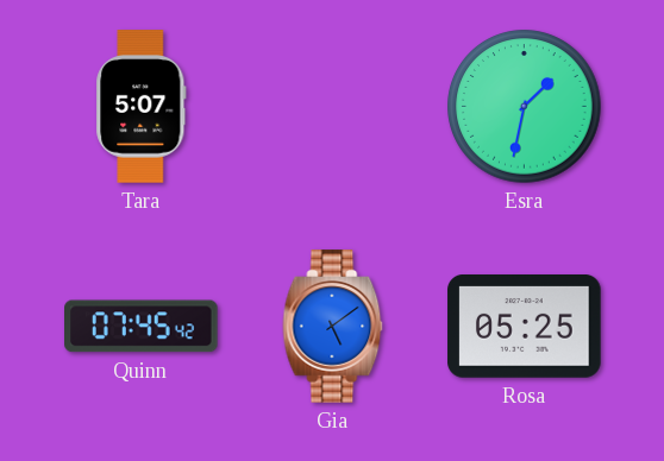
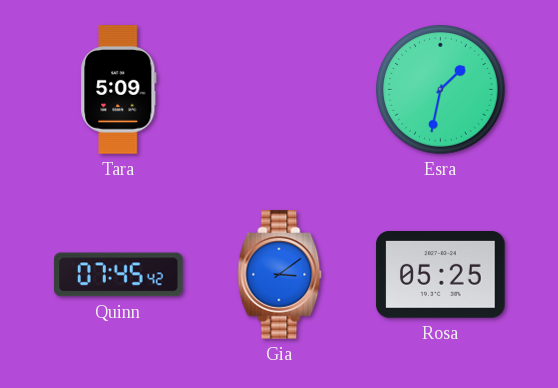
Tara: 5:07 -> 5:09 (119, 90)
Gia: 5:09 -> 3:09 (280, 275)
